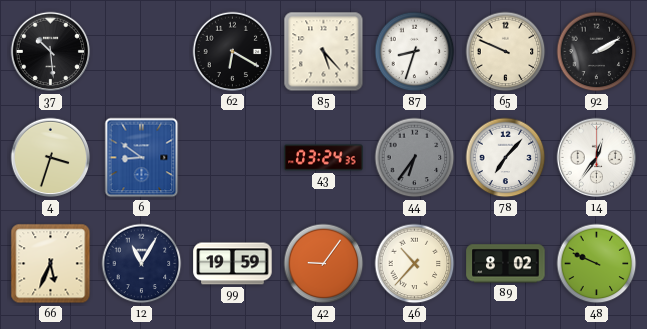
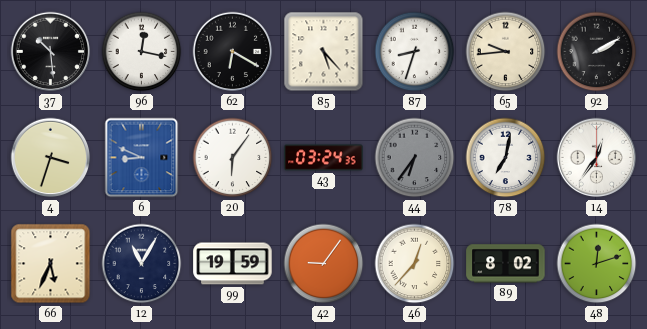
96: none -> 12:17 (142, 52)
65: 9:49 -> 9:44 (506, 52)
6: 8:51 -> 8:49 (142, 158)
20: none -> 6:06 (233, 158)
78: 7:07 -> 7:02 (506, 158)
46: 10:37 -> 12:37 (415, 264)
48: 9:49 -> 12:12 (597, 264)
